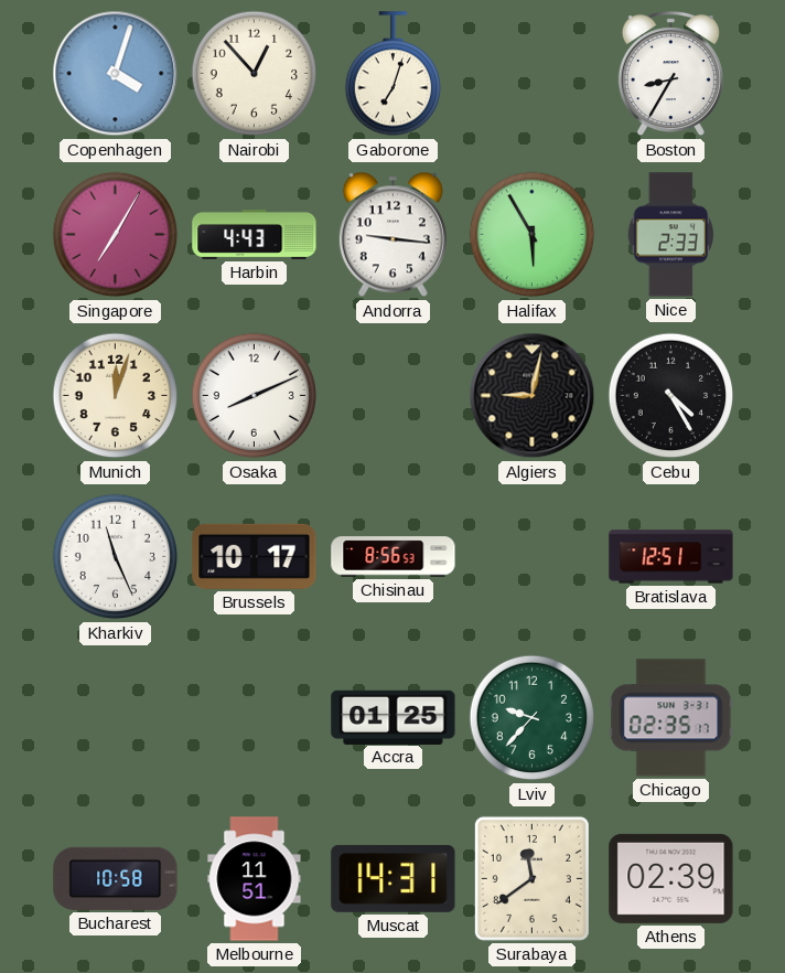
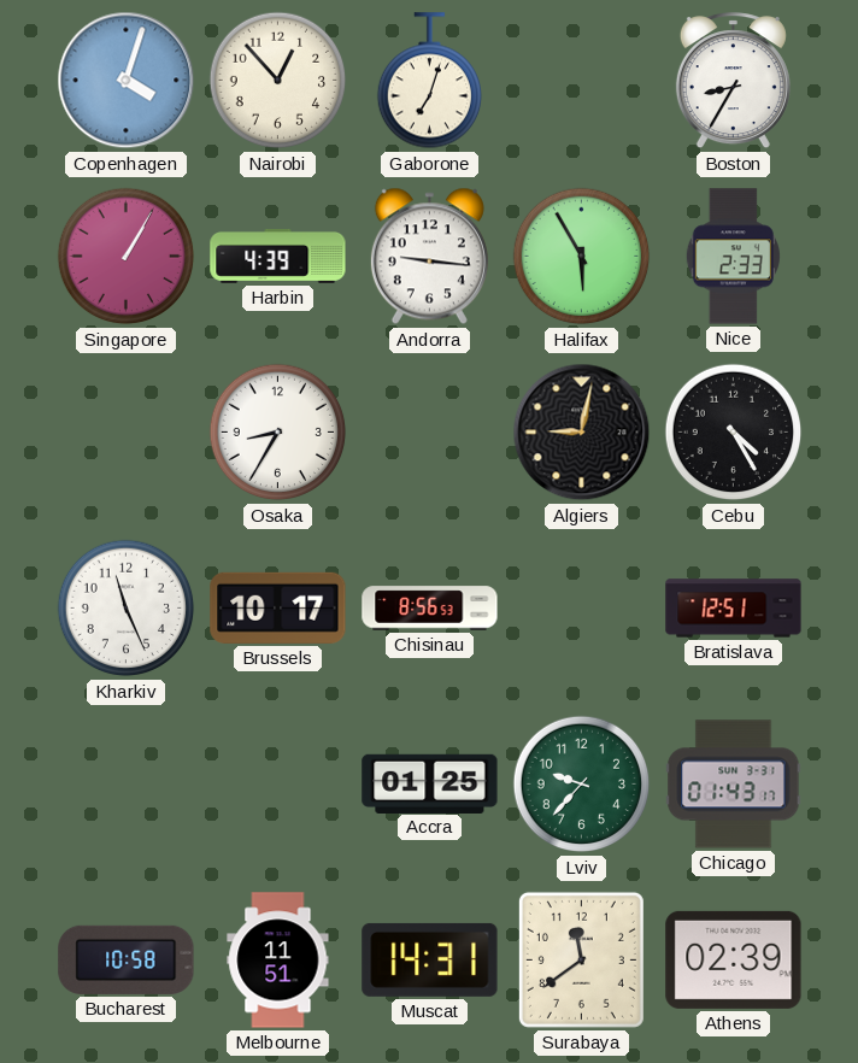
Singapore: 7:05 -> 1:05 (127, 257)
Harbin: 4:43 -> 4:39 (278, 256)
Munich: 12:03 -> none (116, 396)
Osaka: 8:11 -> 8:35 (278, 433)
Chicago: 02:35 -> 01:43 (734, 785)
